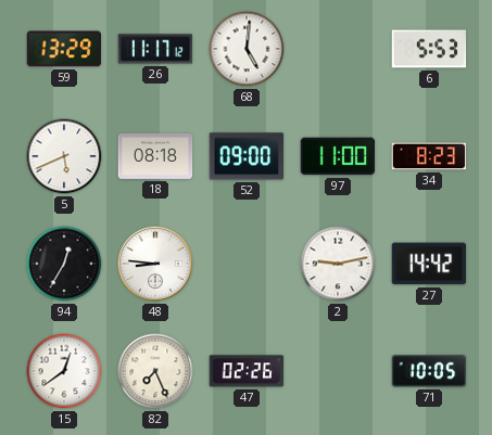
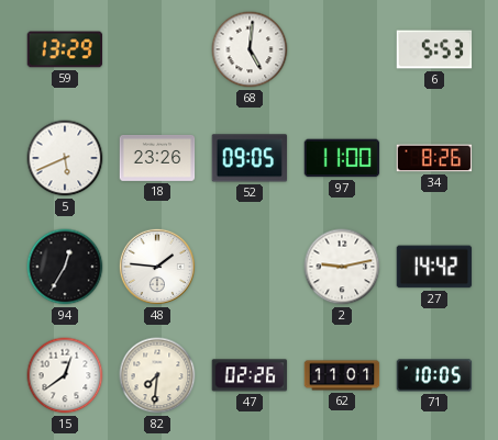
26: 11:17 -> none (155, 49)
18: 08:18 -> 23:26 (157, 158)
52: 09:00 -> 09:05 (250, 158)
34: 8:23 -> 8:26 (434, 158)
48: 8:46 -> 1:46 (157, 267)
82: 7:26 -> 7:31 (157, 375)
62: none -> 11:01 (342, 375)
